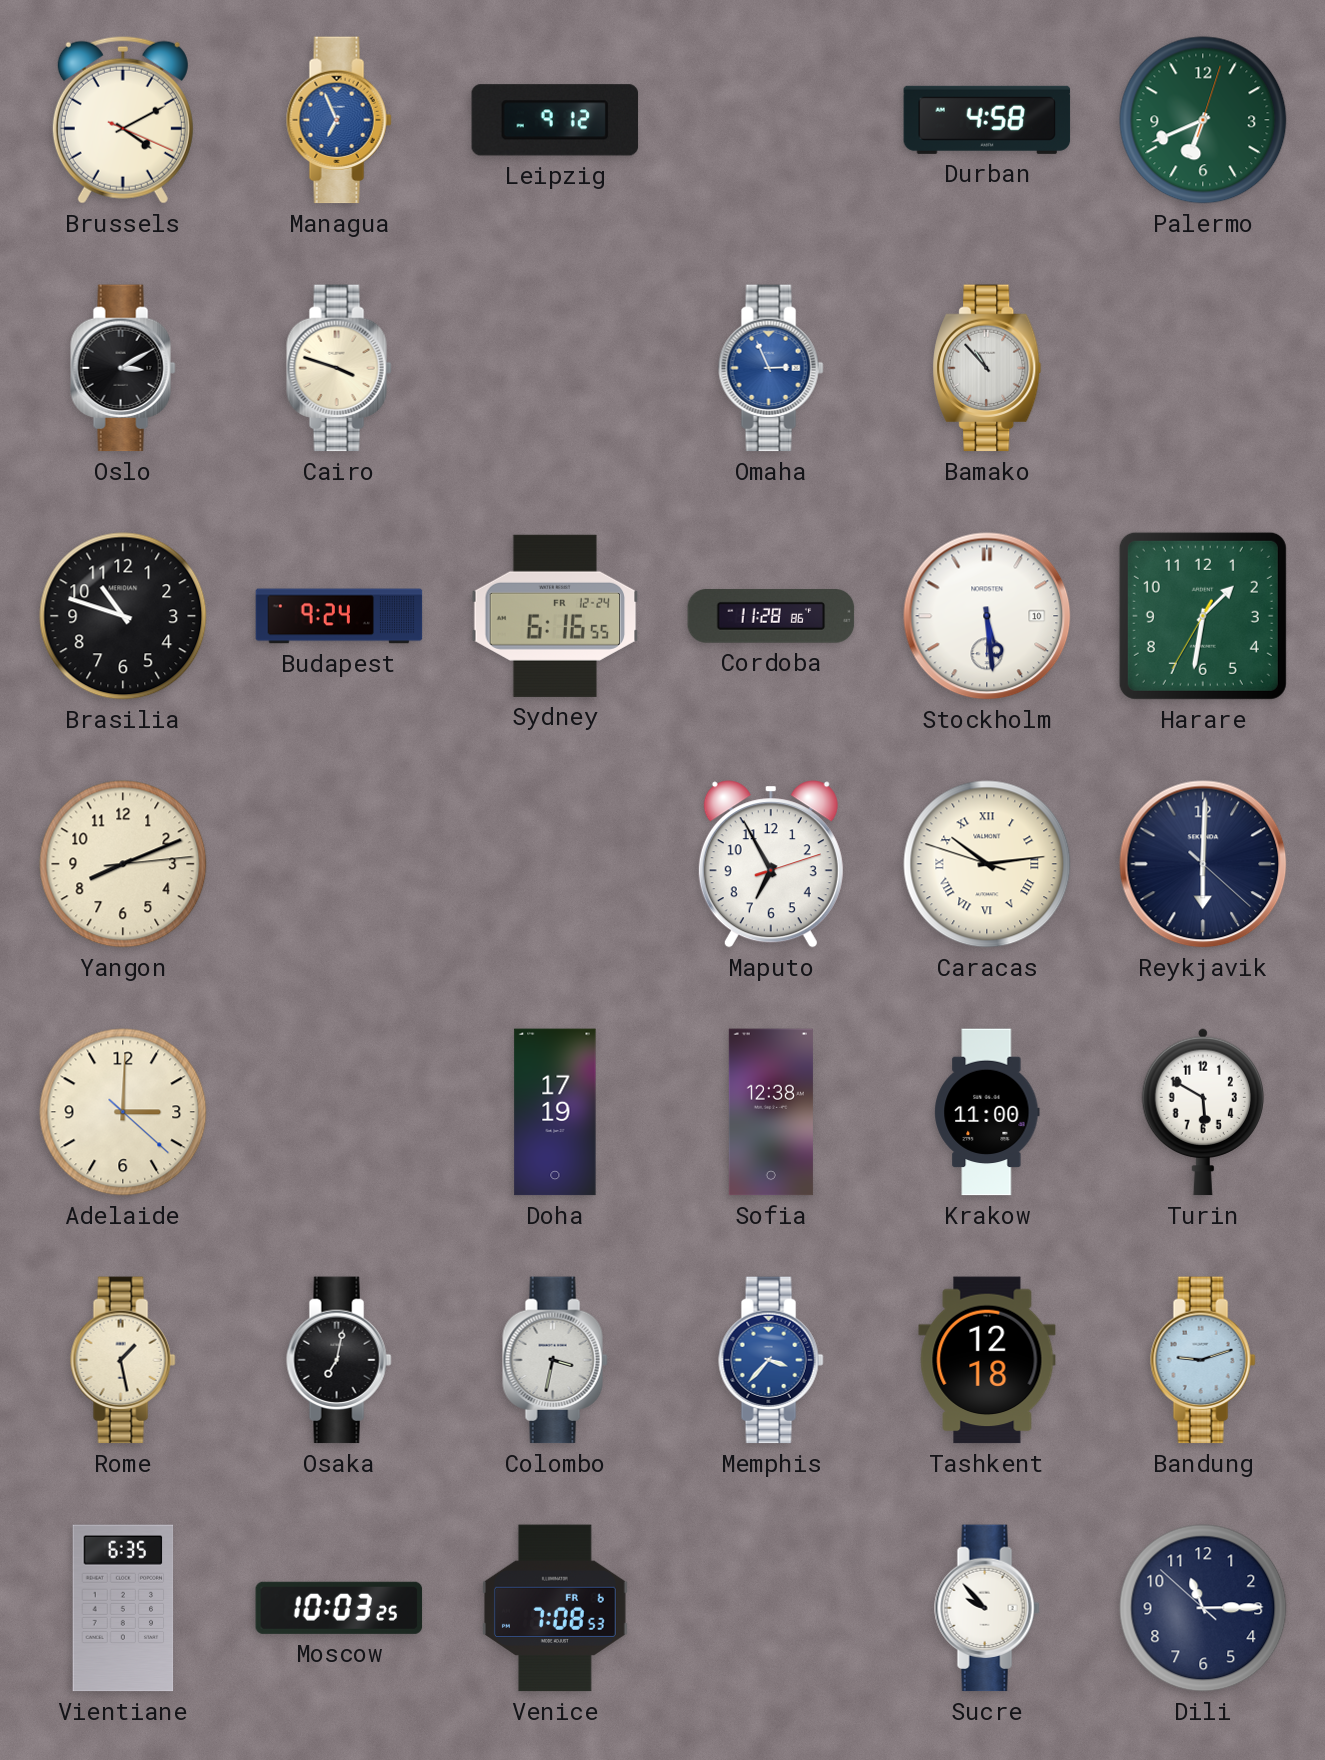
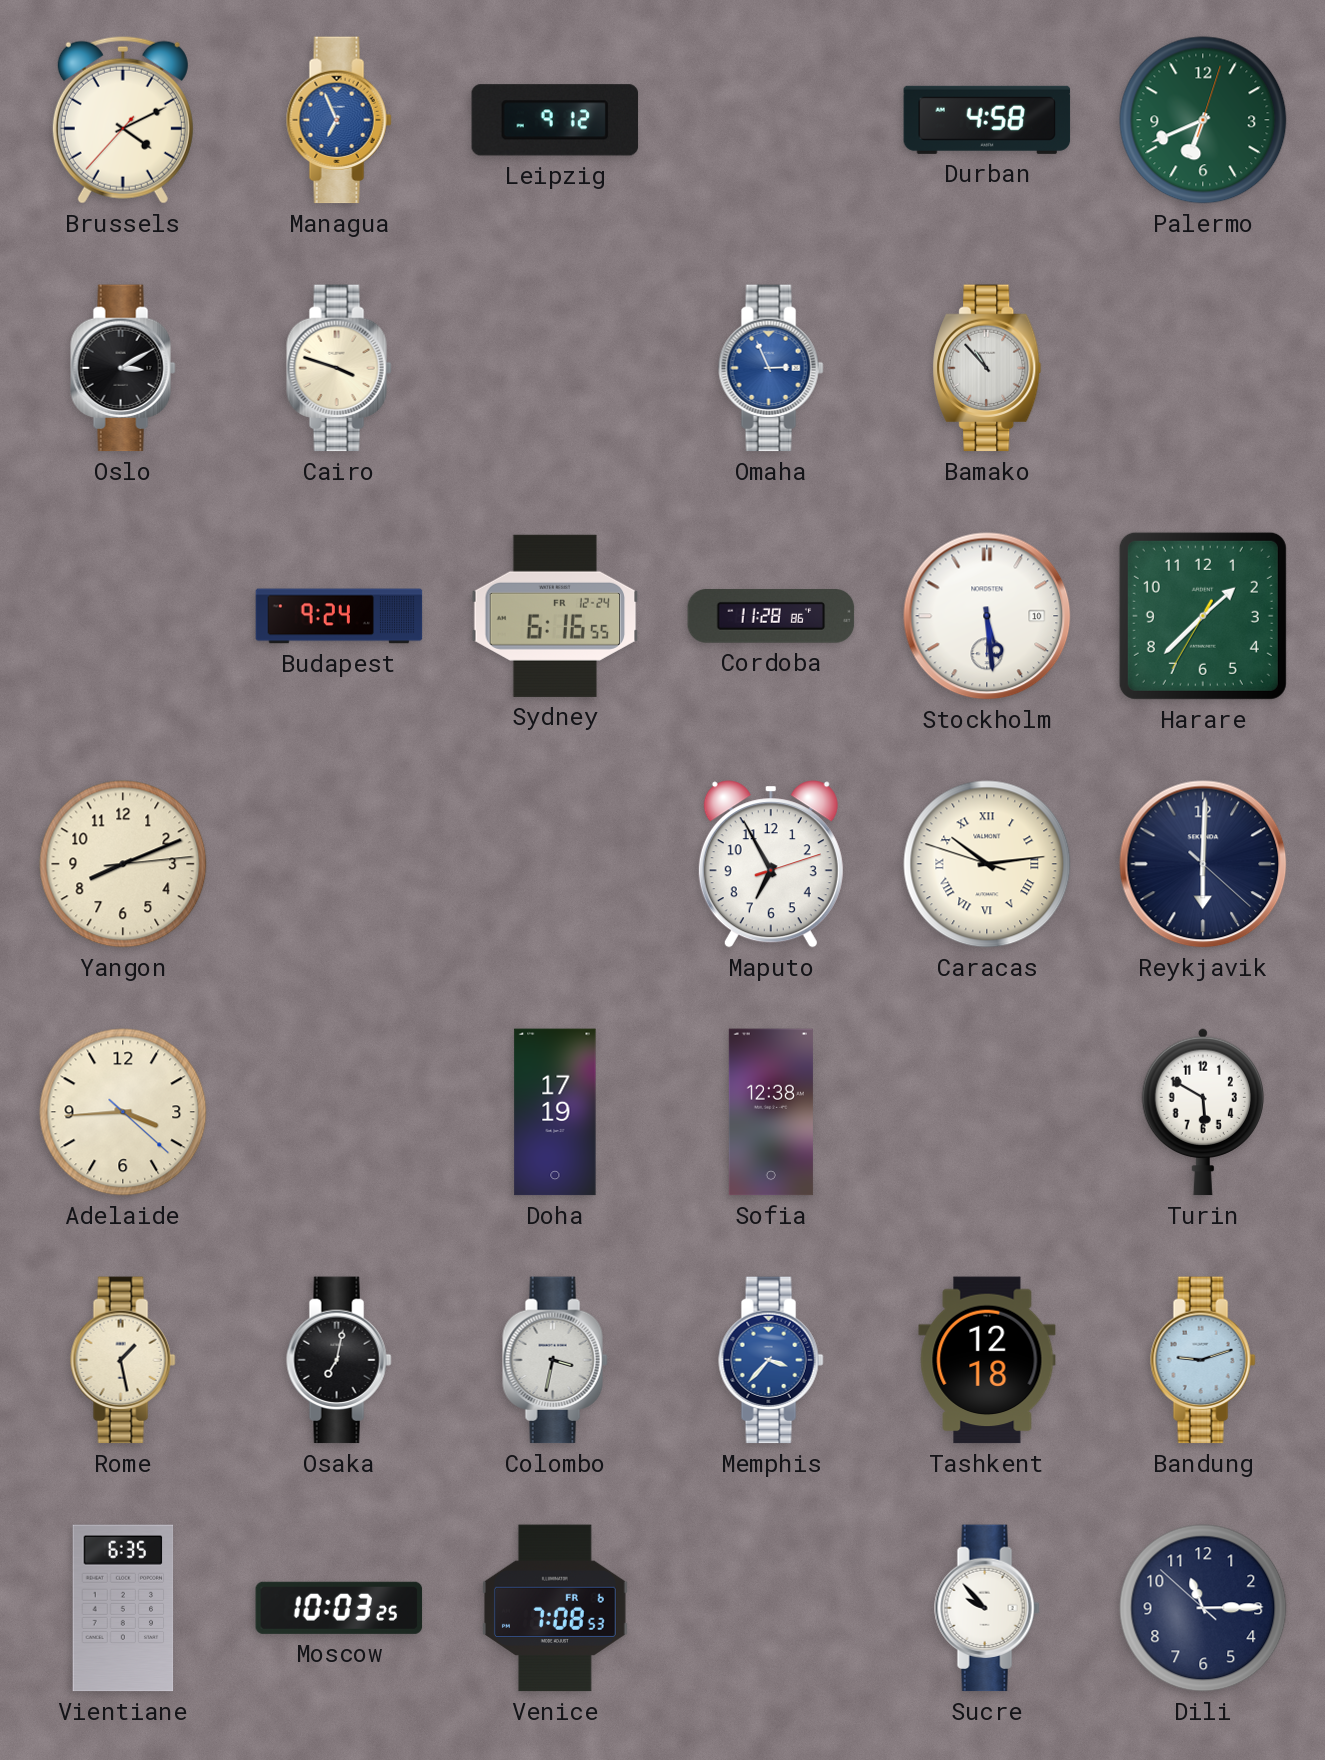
Brussels: 4:10:19 -> 4:10:37 (123, 120)
Brasilia: 10:48 -> none (123, 616)
Harare: 1:31 -> 1:37 (1203, 616)
Adelaide: 3:00 -> 3:44 (123, 1112)
Krakow: 11:00 -> none (987, 1112)
